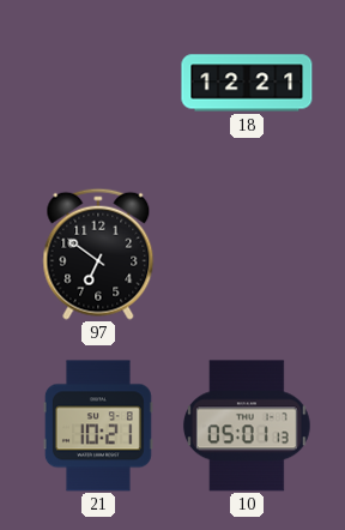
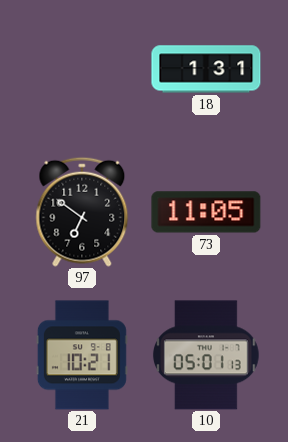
18: 12:21 -> 1:31 (206, 69)
73: none -> 11:05 (206, 212)
